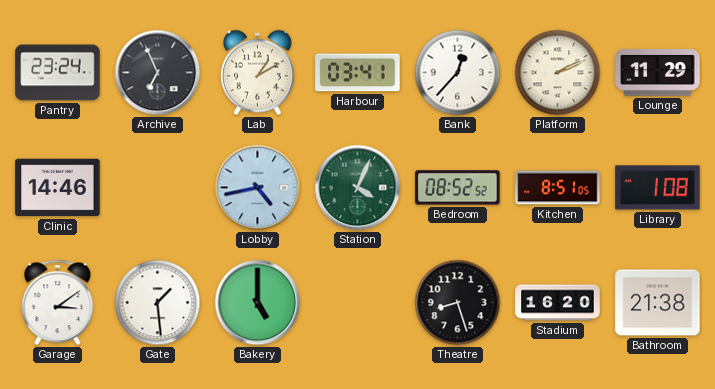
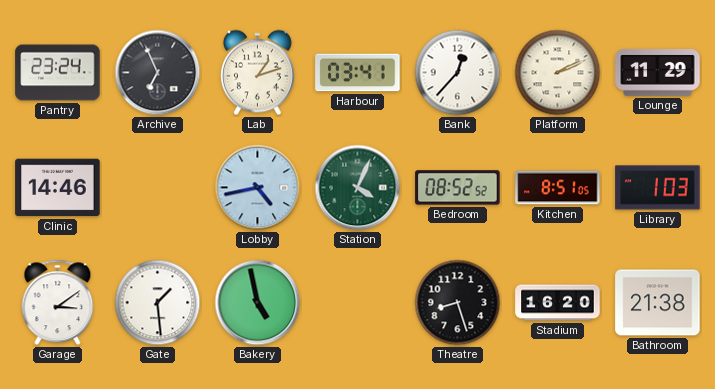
Lab: 1:10 -> 1:12 (258, 73)
Library: 1:08 -> 1:03 (658, 188)
Bakery: 5:00 -> 4:58 (258, 303)
